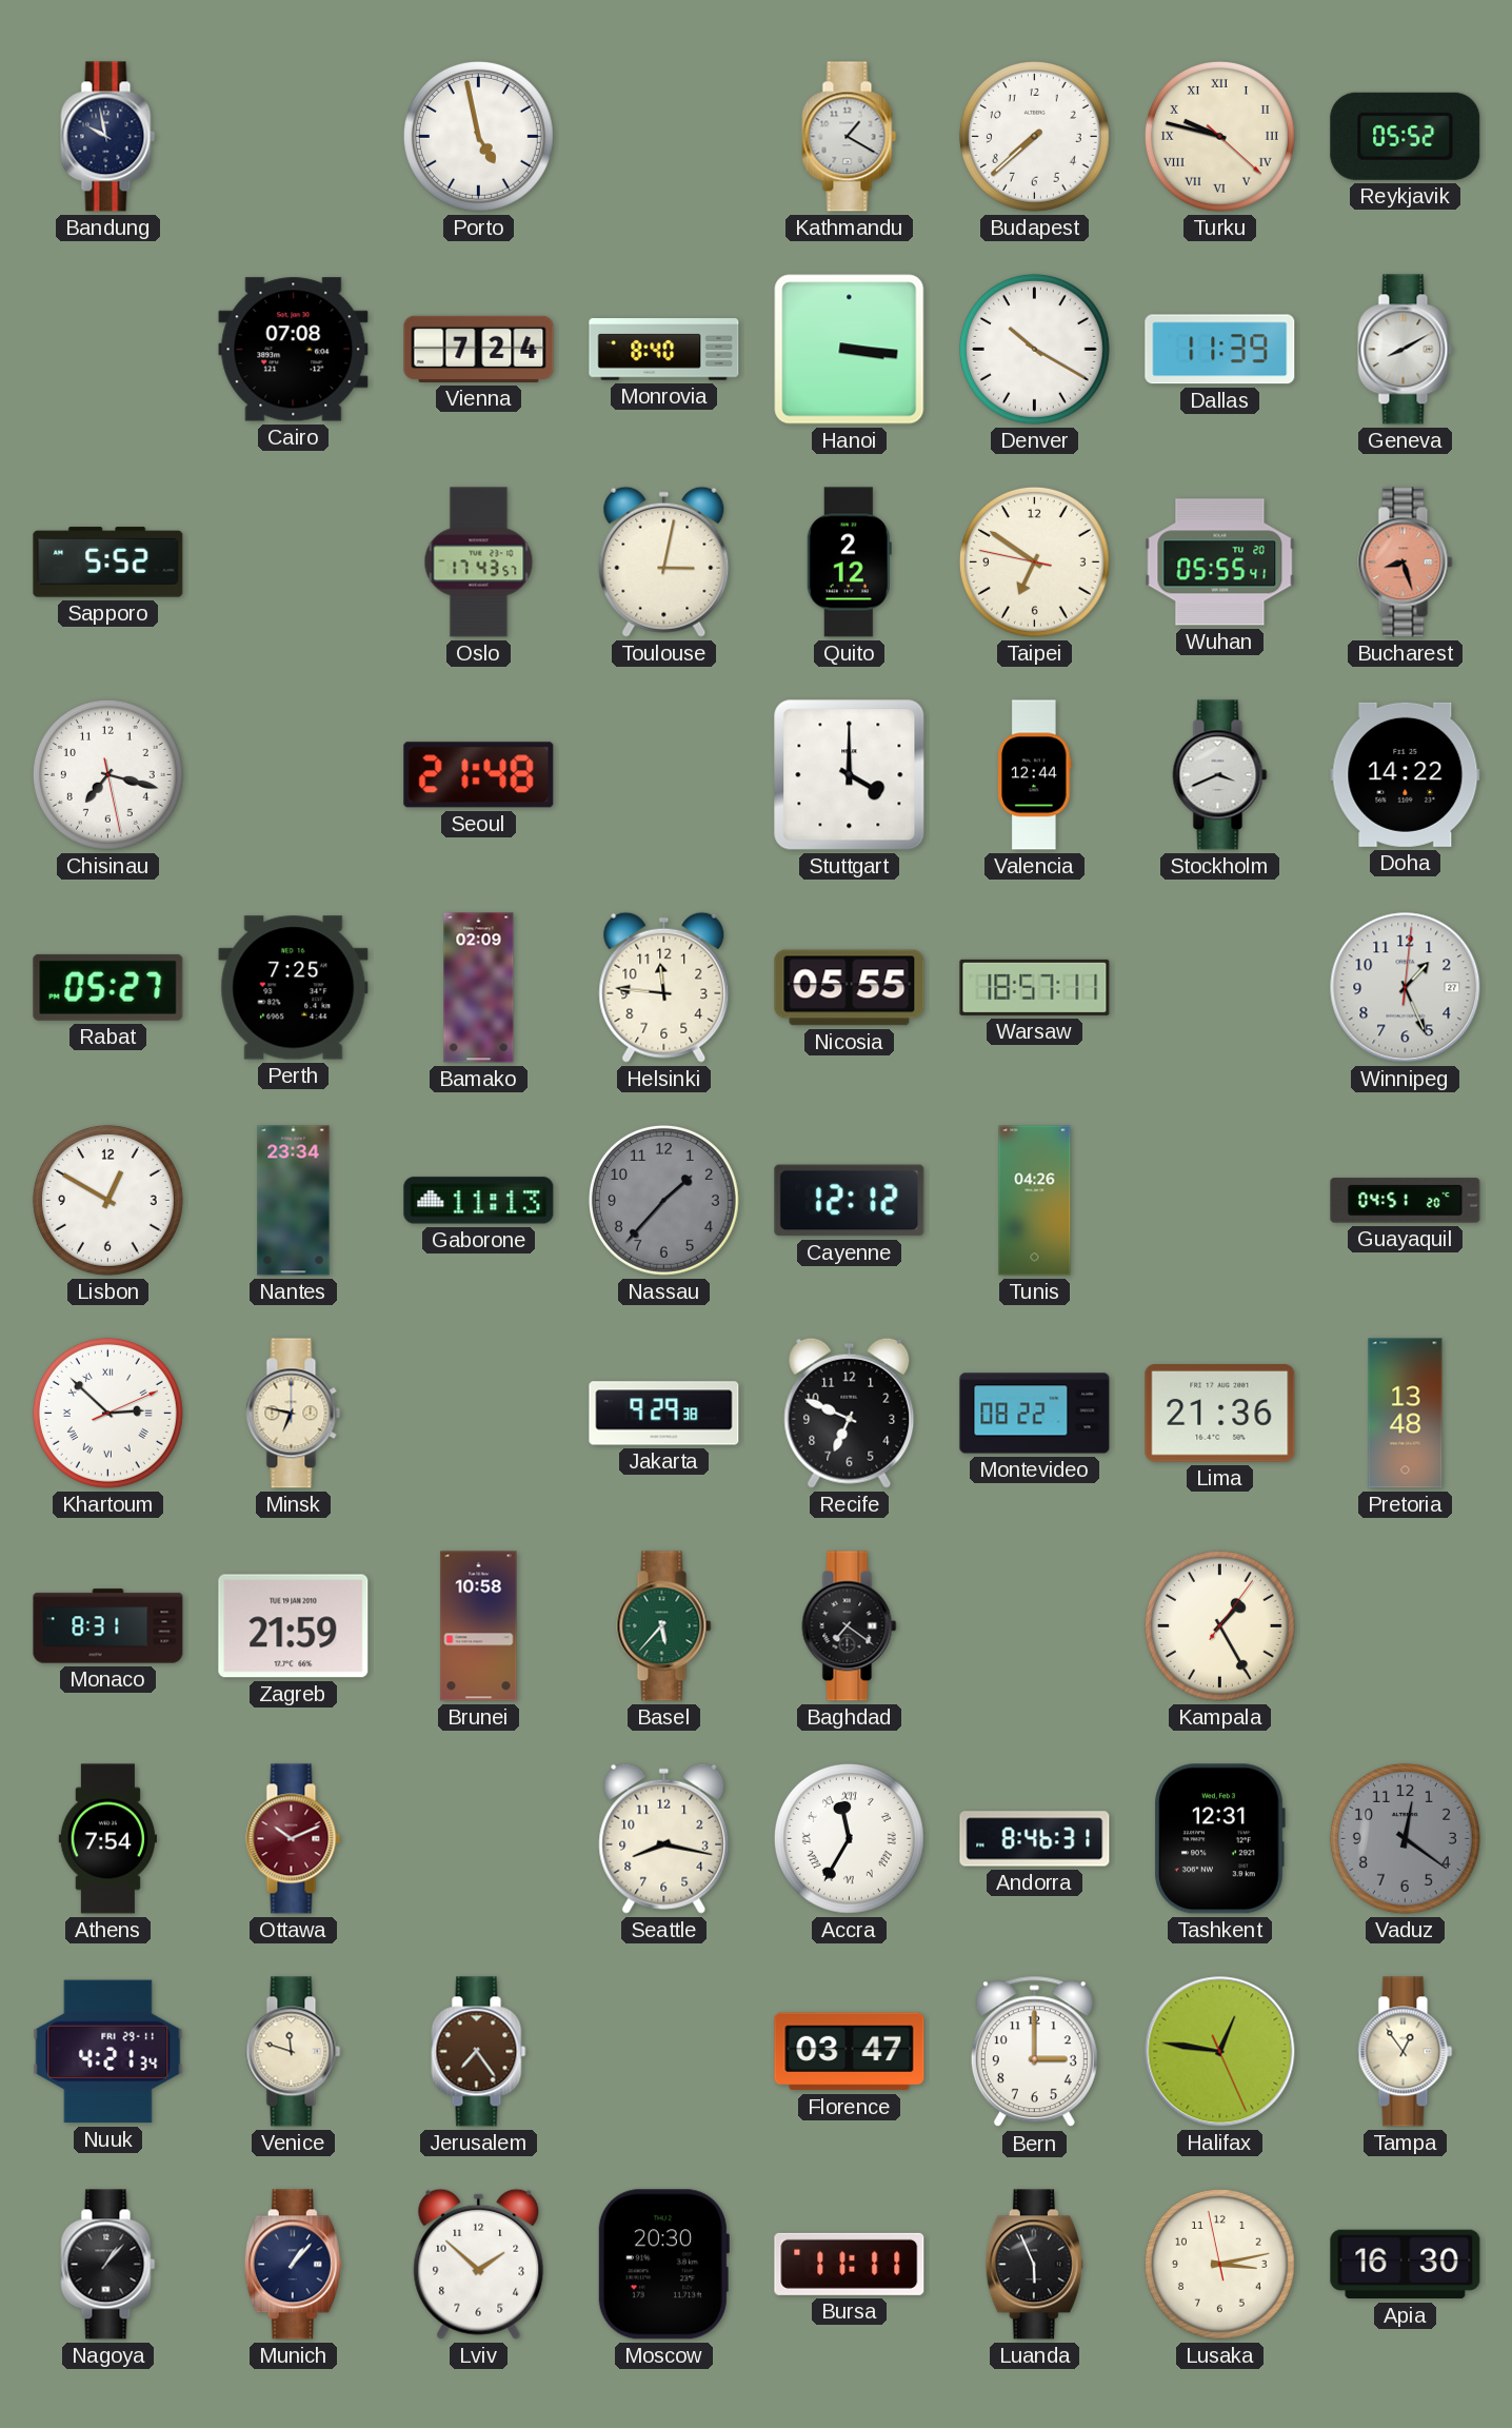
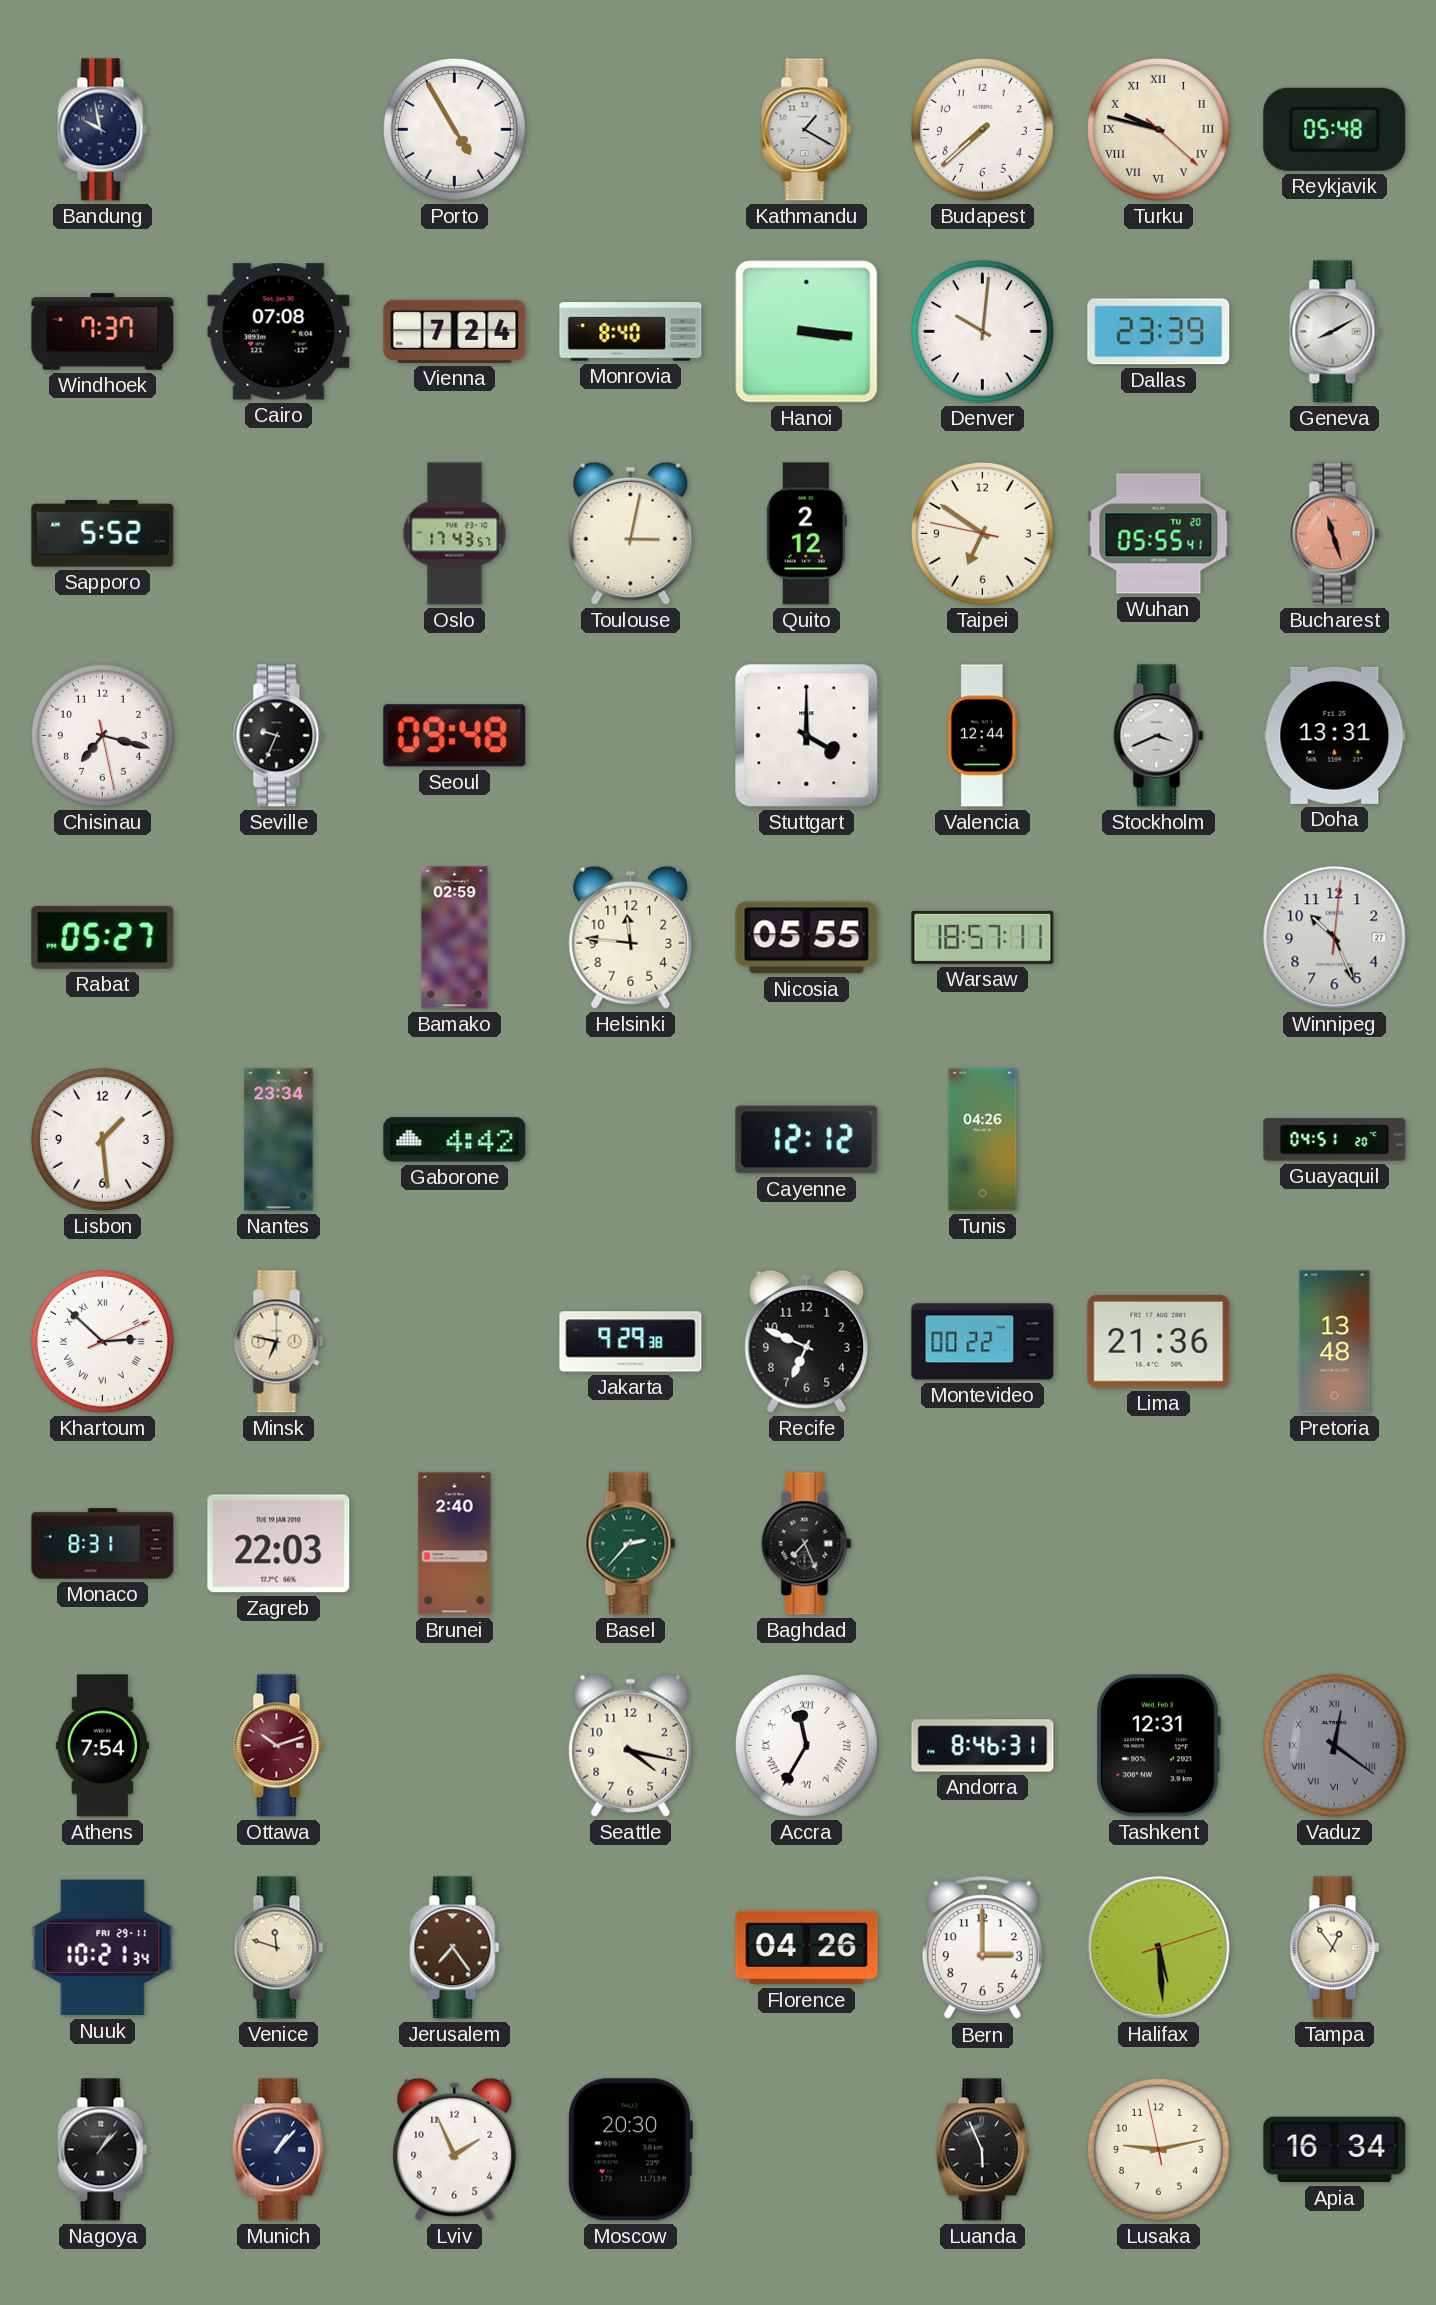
Porto: 4:58 -> 4:55 (454, 129)
Reykjavik: 05:52 -> 05:48 (1335, 129)
Windhoek: none -> 7:37 (103, 332)
Denver: 10:20 -> 10:01 (982, 331)
Dallas: 11:39 -> 23:39 (1159, 332)
Bucharest: 8:27 -> 11:27 (1335, 534)
Seville: none -> 9:34 (279, 736)
Seoul: 21:48 -> 09:48 (455, 736)
Doha: 14:22 -> 13:31 (1335, 735)
Perth: 7:25 -> none (294, 988)
Bamako: 02:09 -> 02:59 (455, 938)
Winnipeg: 1:26 -> 10:26 (1335, 938)
Lisbon: 12:50 -> 1:29 (102, 1139)
Gaborone: 11:13 -> 4:42 (455, 1140)
Nassau: 1:37 -> none (663, 1200)
Montevideo: 08:22 -> 00:22 (983, 1342)
Zagreb: 21:59 -> 22:03 (279, 1544)
Brunei: 10:58 -> 2:40 (455, 1544)
Basel: 5:37 -> 2:37 (631, 1544)
Baghdad: 7:21 -> 7:26 (807, 1544)
Kampala: 1:25 -> none (1219, 1625)
Ottawa: 10:11 -> 10:12 (279, 1746)
Seattle: 8:17 -> 4:17 (631, 1745)
Vaduz numerals: Arabic -> Roman (1334, 1745)
Nuuk: 4:21 -> 10:21 (103, 1948)
Florence: 03:47 -> 04:26 (807, 1948)
Halifax: 12:46 -> 5:29 (1159, 1948)
Lviv: 1:52 -> 1:56 (455, 2149)
Bursa: 11:11 -> none (850, 2264)
Lusaka: 3:12 -> 9:12 (1158, 2149)
Apia: 16:30 -> 16:34 (1335, 2150)
